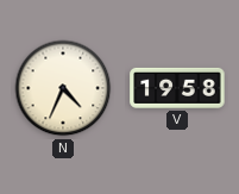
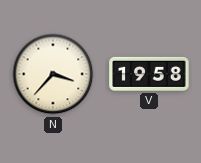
N: 4:34 -> 3:37 (53, 74)
